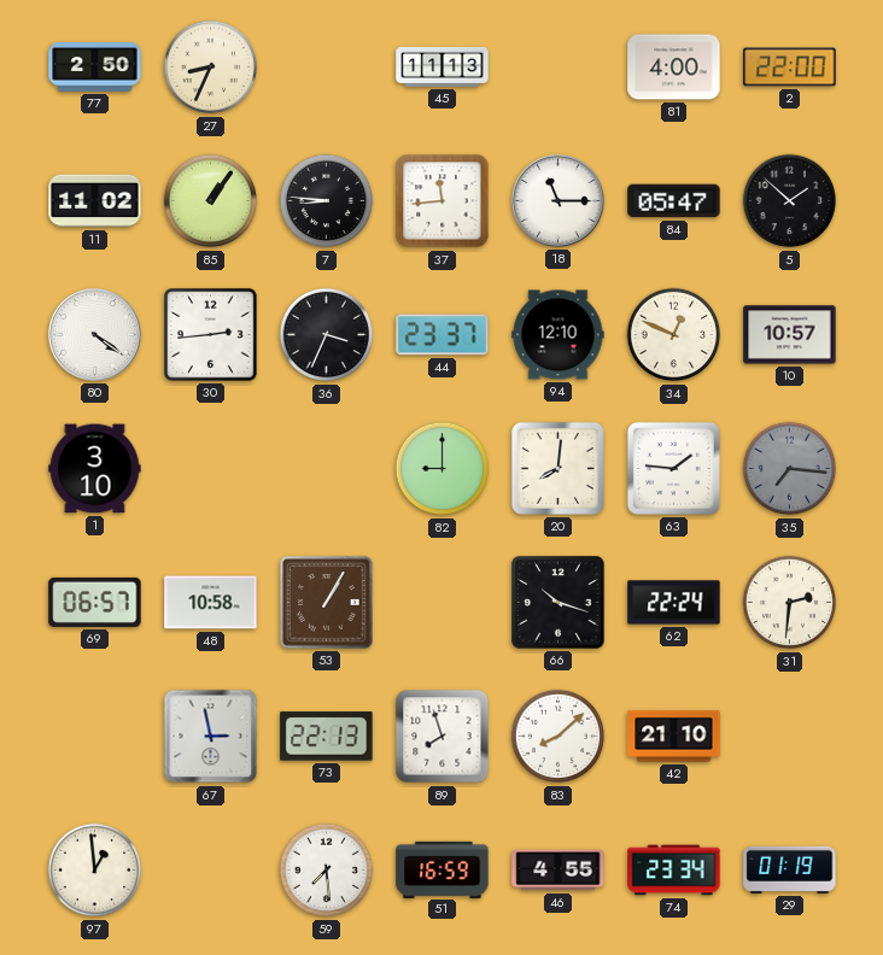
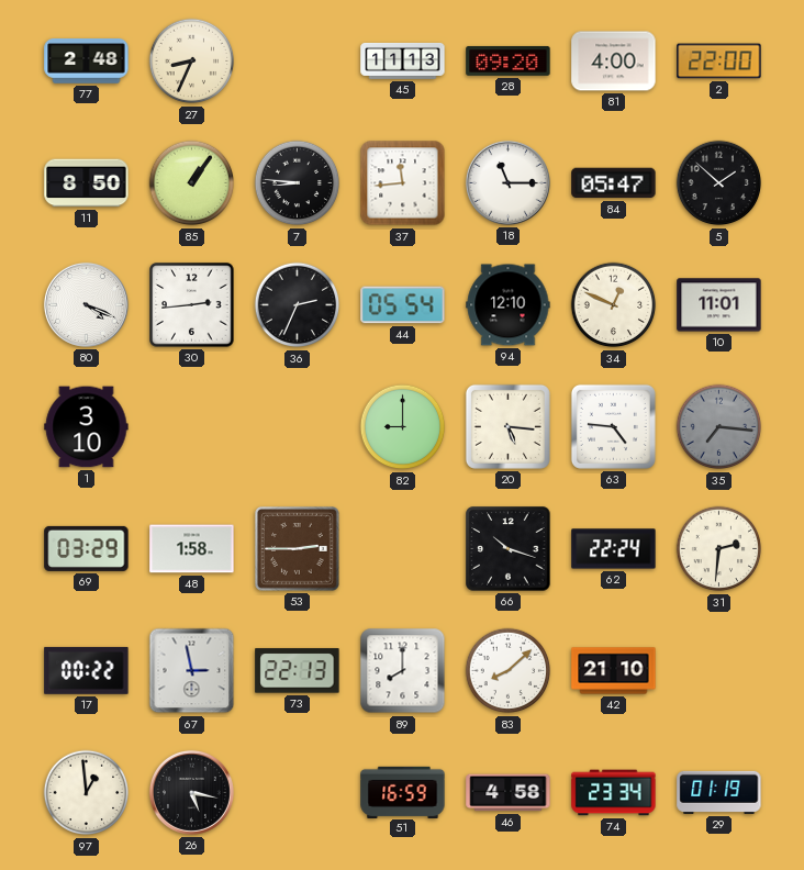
77: 2:50 -> 2:48 (87, 62)
28: none -> 09:20 (509, 60)
11: 11:02 -> 8:50 (87, 183)
80: 4:21 -> 4:19 (86, 304)
36: 3:34 -> 2:34 (298, 305)
44: 23:37 -> 05:54 (403, 305)
10: 10:57 -> 11:01 (719, 305)
20: 8:01 -> 5:16 (507, 426)
63: 1:46 -> 4:46 (613, 426)
69: 06:57 -> 03:29 (87, 548)
48: 10:58 -> 1:58 (192, 549)
53: 1:05 -> 2:45 (298, 549)
17: none -> 00:22 (87, 670)
89: 7:57 -> 8:00 (403, 671)
26: none -> 5:17 (191, 792)
59: 7:29 -> none (327, 871)
46: 4:55 -> 4:58 (509, 793)
